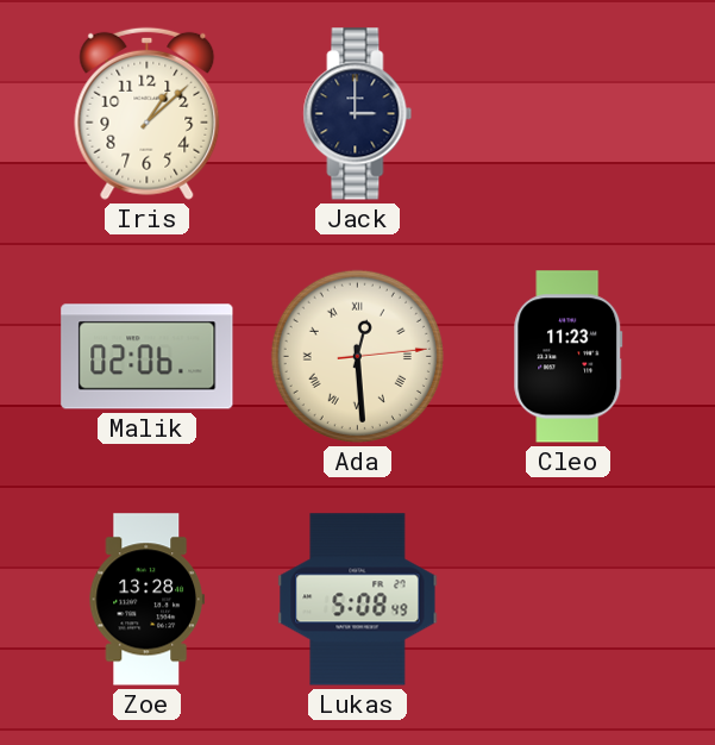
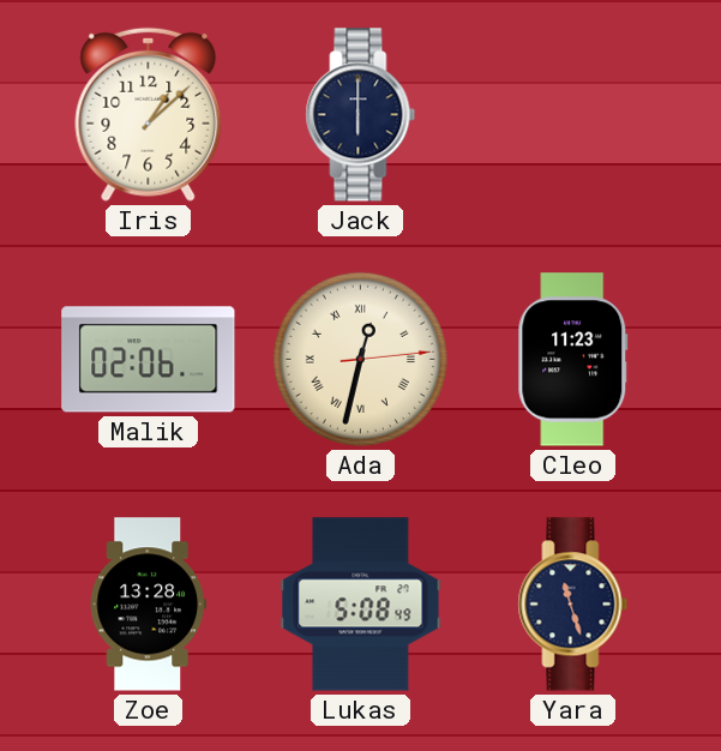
Jack: 3:00 -> 6:00 (361, 115)
Ada: 12:29 -> 12:32 (360, 359)
Yara: none -> 11:27 (573, 605)
